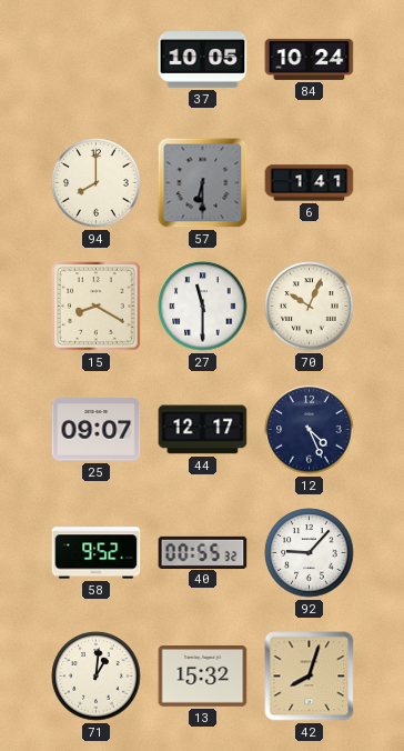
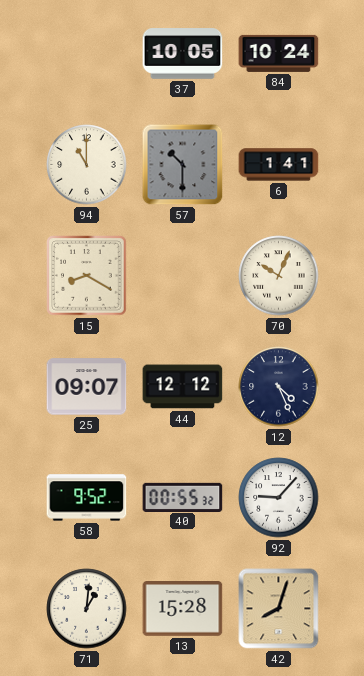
94: 8:00 -> 11:00 (87, 165)
57: 6:30 -> 10:30 (183, 165)
27: 11:30 -> none (203, 307)
44: 12:17 -> 12:12 (183, 387)
13: 15:32 -> 15:28 (183, 609)
